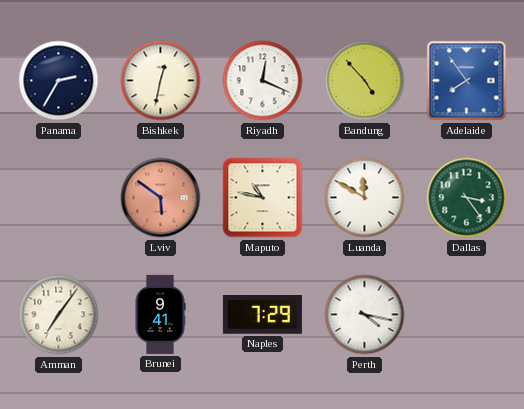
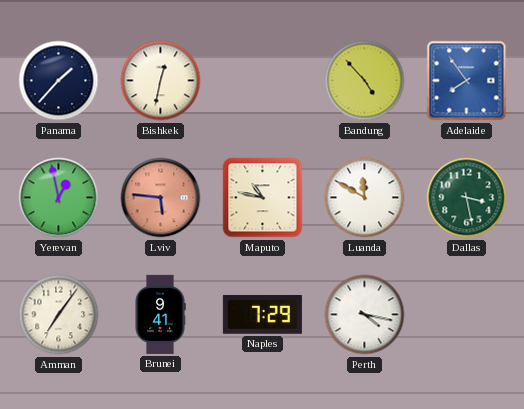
Panama: 2:35 -> 1:37 (59, 81)
Riyadh: 12:19 -> none (263, 81)
Yerevan: none -> 12:58 (59, 198)
Lviv: 5:51 -> 5:46 (161, 198)
Dallas: 3:24 -> 3:28 (467, 198)
